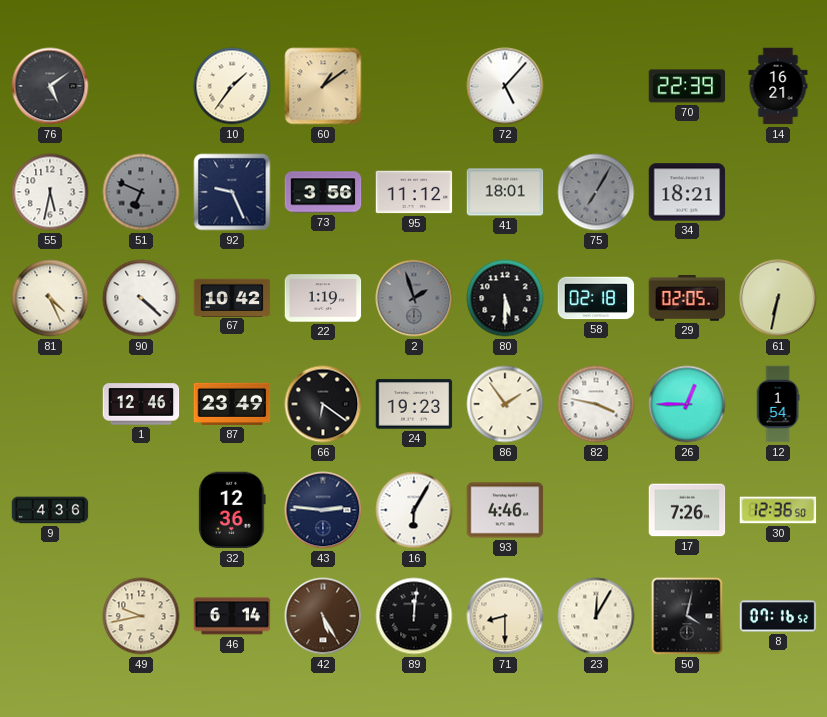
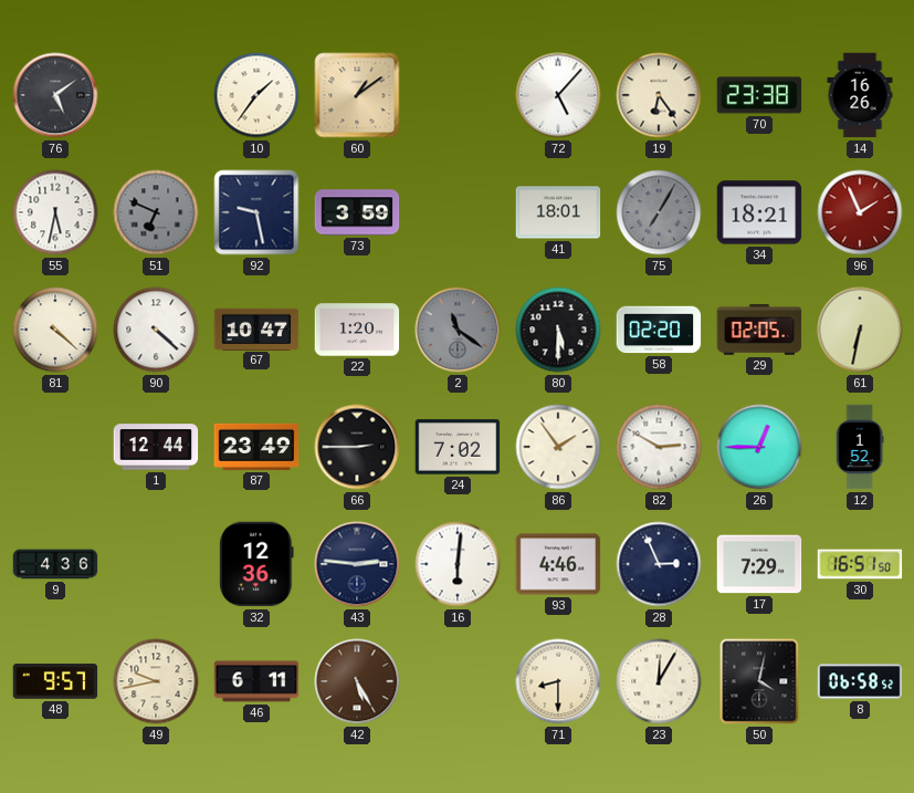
19: none -> 6:24 (659, 95)
70: 22:39 -> 23:38 (759, 95)
14: 16:21 -> 16:26 (860, 95)
92: 9:26 -> 9:28 (256, 212)
73: 3:56 -> 3:59 (357, 212)
95: 11:12 -> none (414, 192)
96: none -> 1:56 (860, 212)
81: 4:26 -> 4:22 (55, 330)
67: 10:42 -> 10:47 (256, 328)
22: 1:19 -> 1:20 (357, 330)
2: 1:57 -> 11:21 (458, 330)
58: 02:18 -> 02:20 (659, 330)
1: 12:46 -> 12:44 (156, 447)
66: 6:21 -> 2:45 (357, 447)
24: 19:23 -> 7:02 (458, 447)
82: 3:47 -> 2:50 (659, 447)
12: 1:54 -> 1:52 (860, 447)
16: 6:05 -> 6:01 (458, 564)
28: none -> 2:56 (659, 564)
17: 7:26 -> 7:29 (759, 564)
30: 12:36 -> 16:51 (860, 564)
48: none -> 9:57 (55, 681)
46: 6:14 -> 6:11 (256, 681)
89: 12:01 -> none (414, 616)
8: 07:16 -> 06:58 (860, 681)
